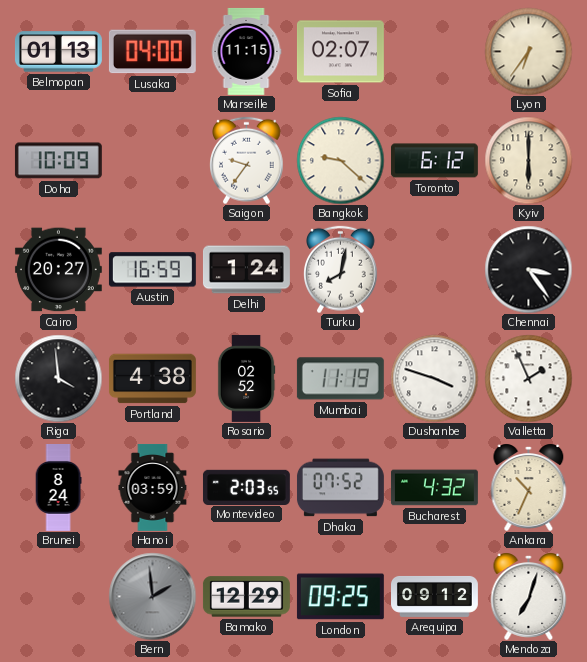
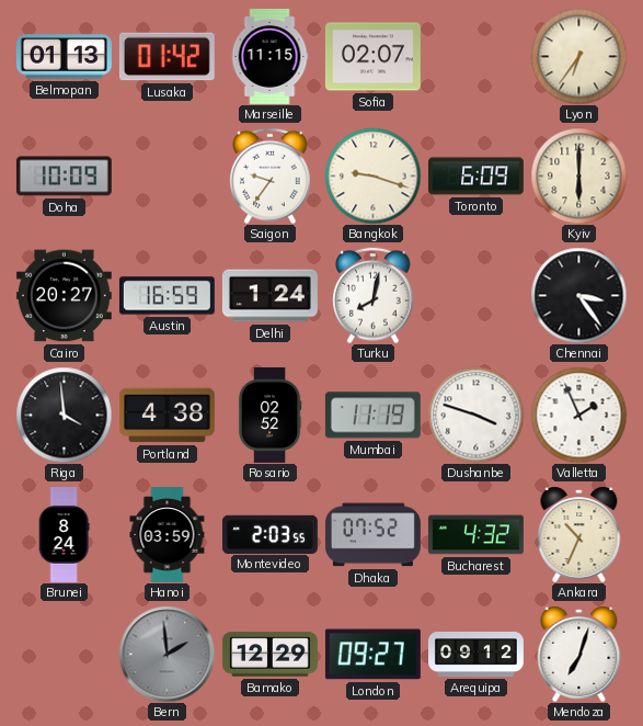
Lusaka: 04:00 -> 01:42 (167, 57)
Bangkok: 9:22 -> 9:18 (372, 175)
Toronto: 6:12 -> 6:09 (475, 177)
London: 09:25 -> 09:27 (372, 655)
